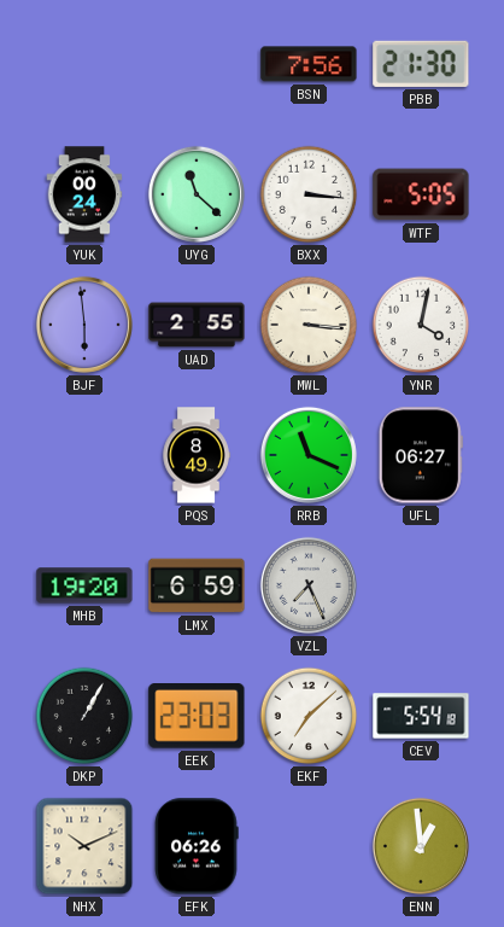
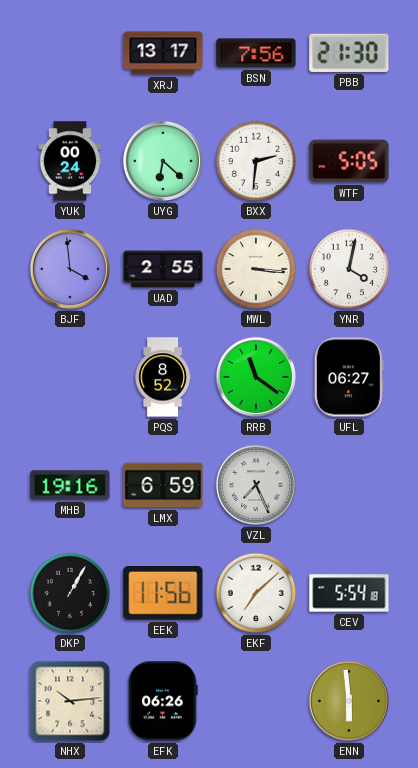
XRJ: none -> 13:17 (163, 53)
UYG: 11:22 -> 6:22 (163, 161)
BXX: 3:16 -> 2:31 (256, 161)
BJF: 5:59 -> 3:59 (70, 269)
PQS: 8:49 -> 8:52 (163, 377)
RRB: 11:19 -> 11:21 (256, 377)
MHB: 19:20 -> 19:16 (70, 485)
EEK: 23:03 -> 11:56 (163, 593)
NHX: 10:11 -> 10:14 (70, 701)
ENN: 12:59 -> 5:59 (349, 701)
